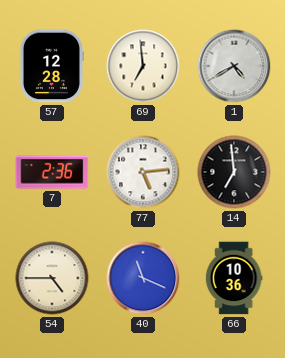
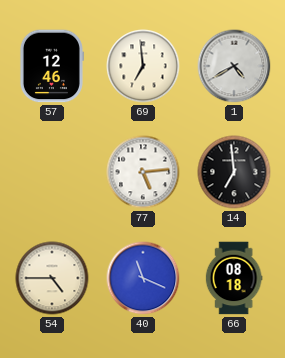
57: 12:28 -> 12:46 (51, 66)
7: 2:36 -> none (52, 172)
66: 10:36 -> 08:18 (234, 278)
